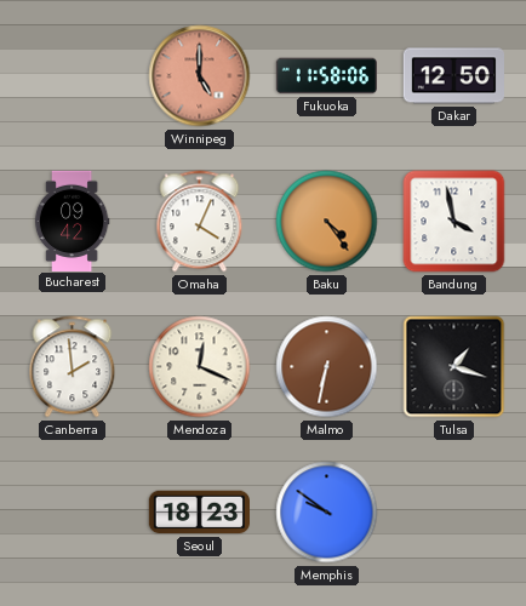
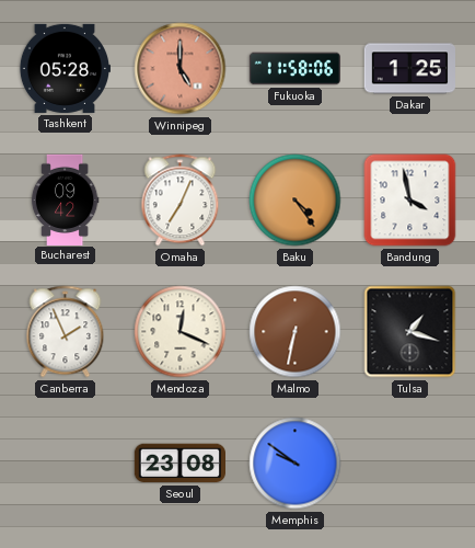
Tashkent: none -> 05:28 (63, 68)
Dakar: 12:50 -> 1:25 (409, 69)
Omaha: 4:04 -> 7:04 (181, 201)
Canberra: 1:59 -> 1:56 (66, 332)
Seoul: 18:23 -> 23:08 (179, 464)
